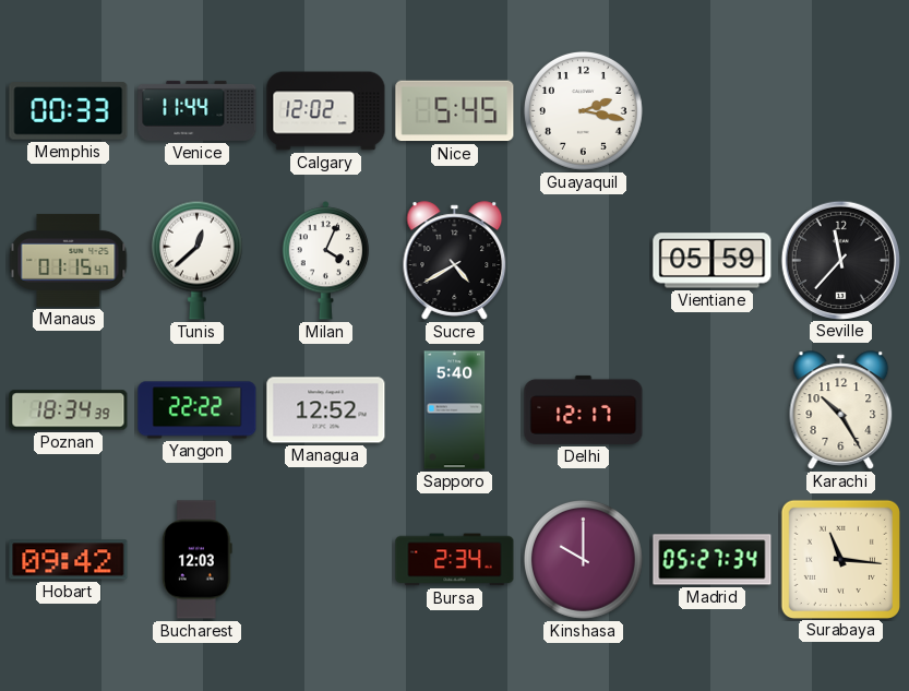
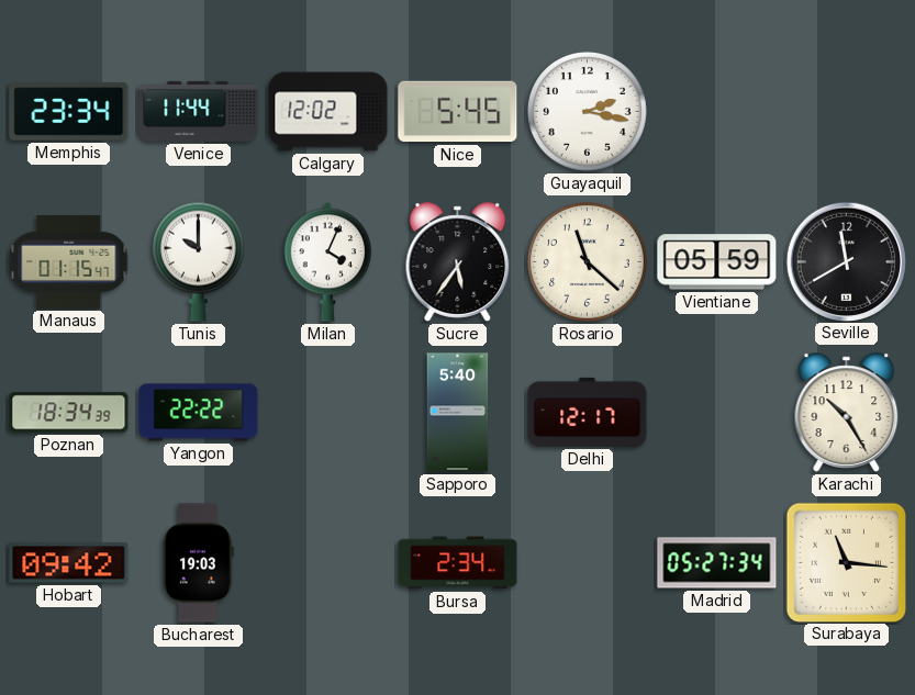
Memphis: 00:33 -> 23:34 (69, 112)
Tunis: 12:38 -> 10:00 (198, 261)
Sucre: 4:40 -> 5:36 (458, 262)
Rosario: none -> 11:22 (587, 261)
Seville: 11:37 -> 11:40 (846, 261)
Managua: 12:52 -> none (326, 410)
Bucharest: 12:03 -> 19:03 (198, 563)
Kinshasa: 10:00 -> none (583, 559)
